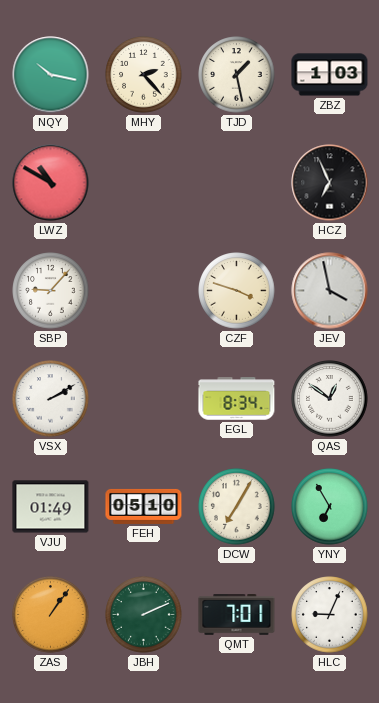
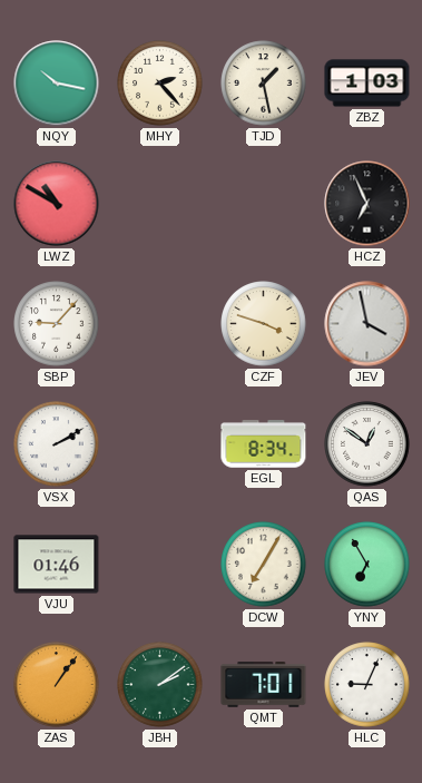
VJU: 01:49 -> 01:46 (57, 565)
FEH: 05:10 -> none (144, 506)
JBH: 2:11 -> 2:09 (160, 685)
